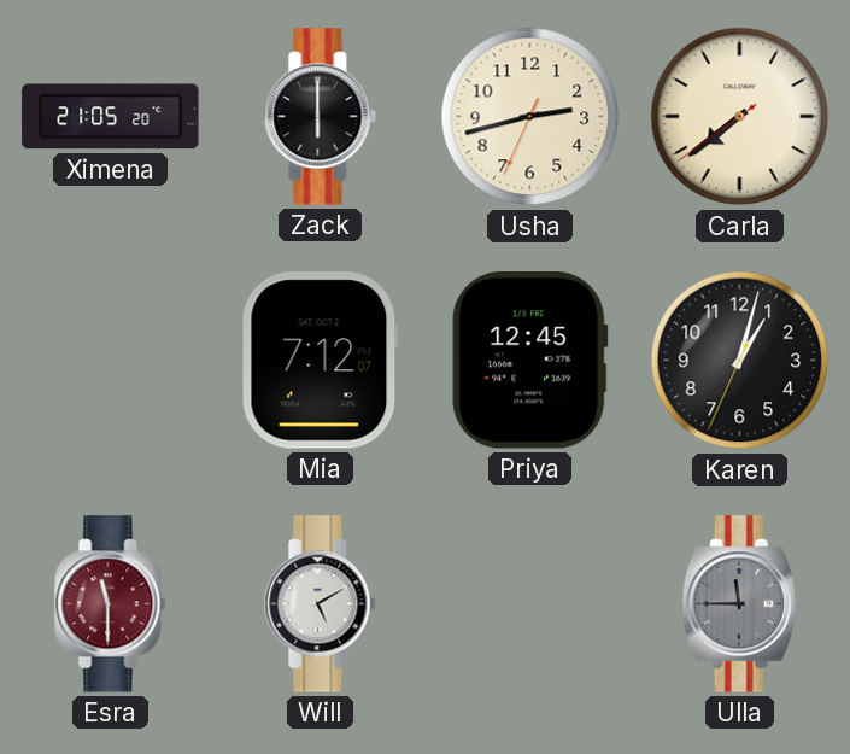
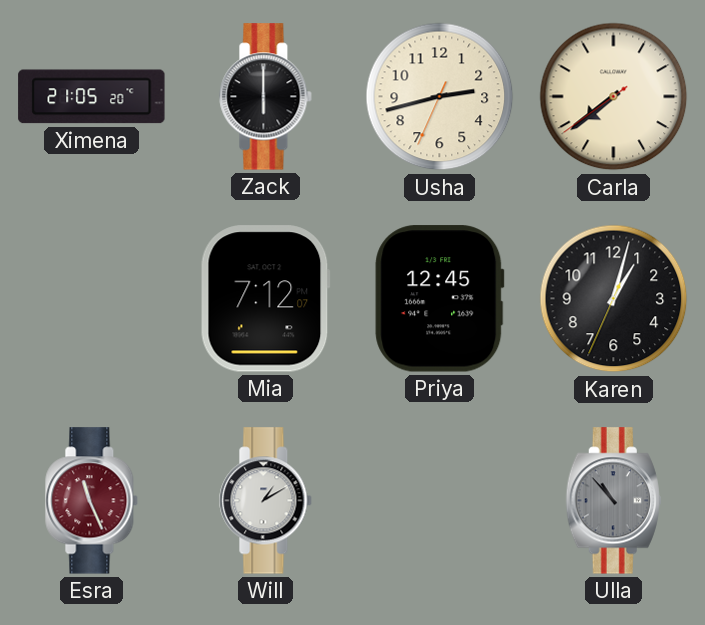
Esra: 11:30 -> 11:26 (92, 501)
Will: 5:10 -> 1:10 (266, 501)
Ulla: 11:45 -> 10:53 (613, 501)
